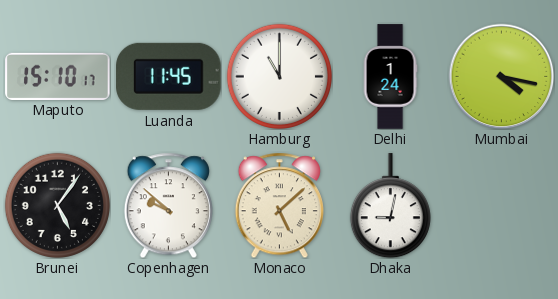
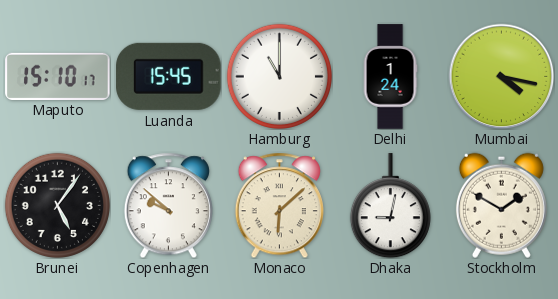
Luanda: 11:45 -> 15:45 (169, 76)
Monaco: 5:08 -> 6:08 (279, 205)
Stockholm: none -> 1:50 (501, 205)
